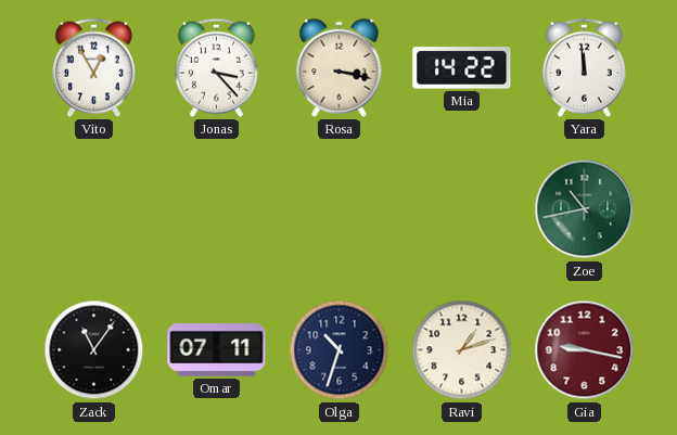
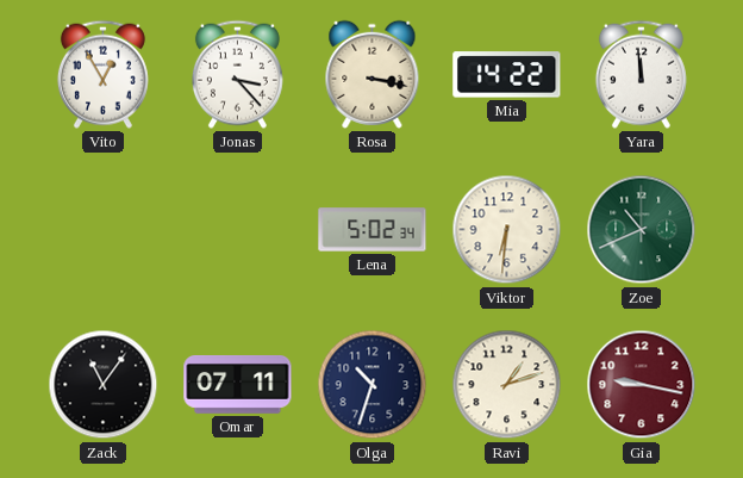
Lena: none -> 5:02 (373, 230)
Viktor: none -> 6:31 (507, 230)
Zoe: 10:43 -> 10:41 (642, 230)
